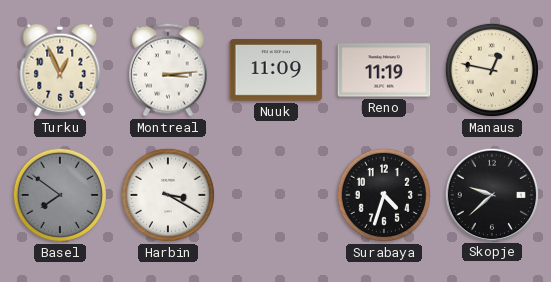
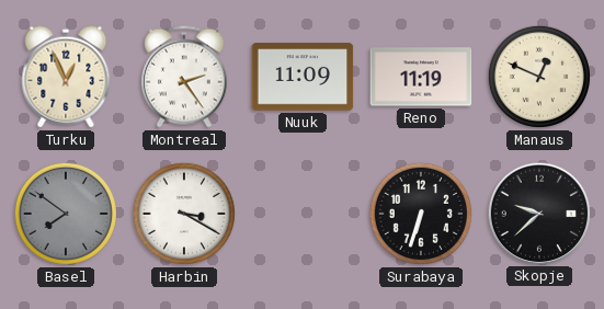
Montreal: 3:14 -> 2:24 (185, 77)
Manaus: 12:47 -> 12:49 (539, 77)
Surabaya: 4:33 -> 6:33 (421, 214)
